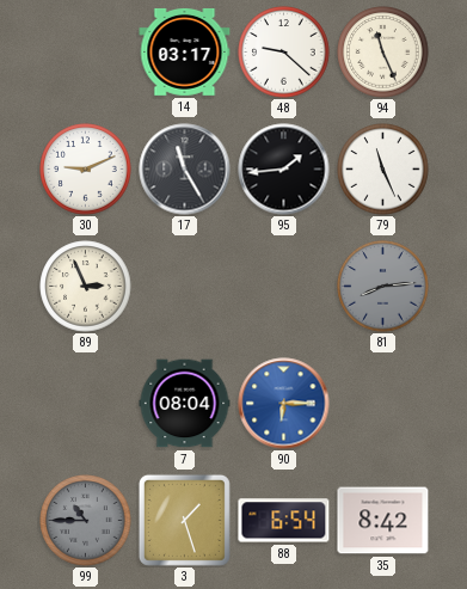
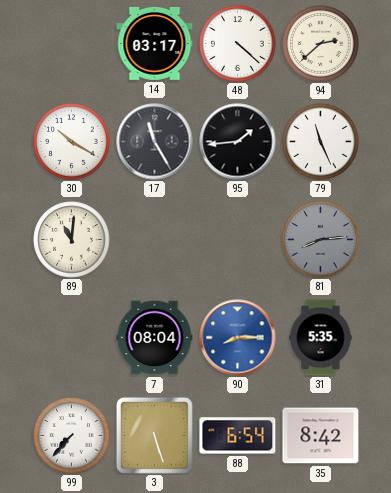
48: 9:22 -> 4:22 (238, 44)
94: 11:26 -> 2:38 (321, 44)
30: 9:11 -> 10:20 (72, 142)
89: 2:56 -> 11:01 (72, 240)
90: 6:15 -> 8:15 (238, 338)
31: none -> 5:35 (321, 338)
99: 10:45 -> 7:37 (72, 436)
99 dial: grey -> white (72, 436)
3: 1:27 -> 5:27 (154, 435)
